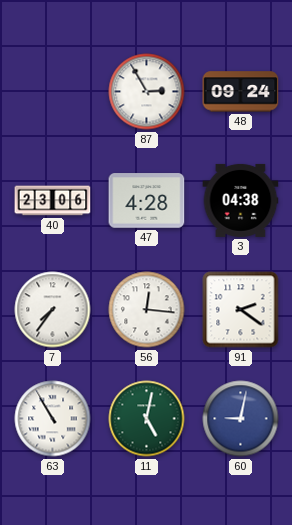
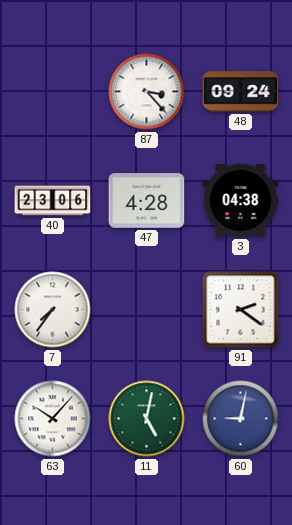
87: 2:55 -> 3:23 (147, 92)
56: 12:16 -> none (147, 310)
63: 10:55 -> 10:07 (53, 419)
